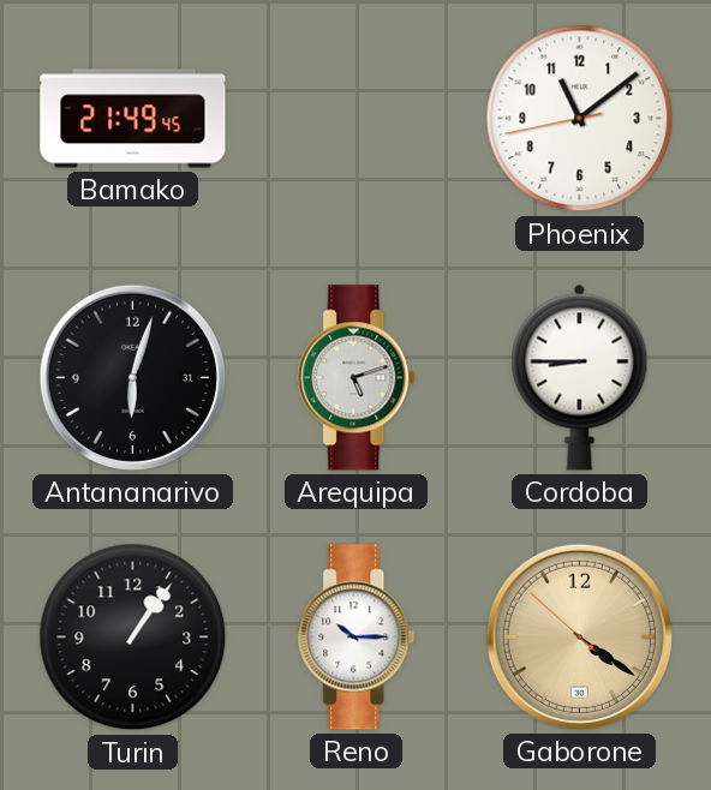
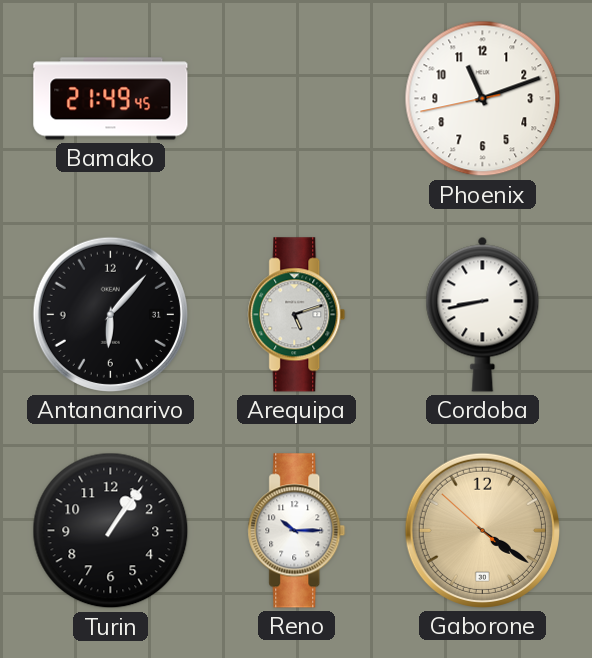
Phoenix: 11:08 -> 11:11 (483, 99)
Antananarivo: 6:03 -> 6:07 (110, 314)
Cordoba: 8:45 -> 8:43 (483, 314)
